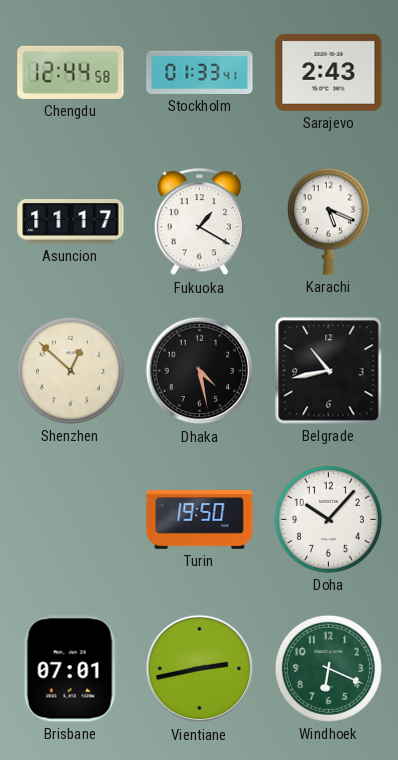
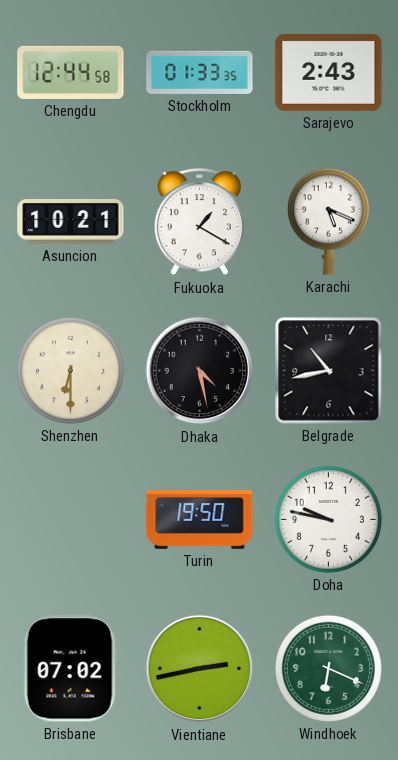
Stockholm: 01:33:41 -> 01:33:35 (200, 72)
Asuncion: 11:17 -> 10:21 (71, 222)
Shenzhen: 12:52 -> 6:30 (70, 370)
Doha: 10:07 -> 9:47 (328, 519)
Brisbane: 07:01 -> 07:02 (70, 669)
